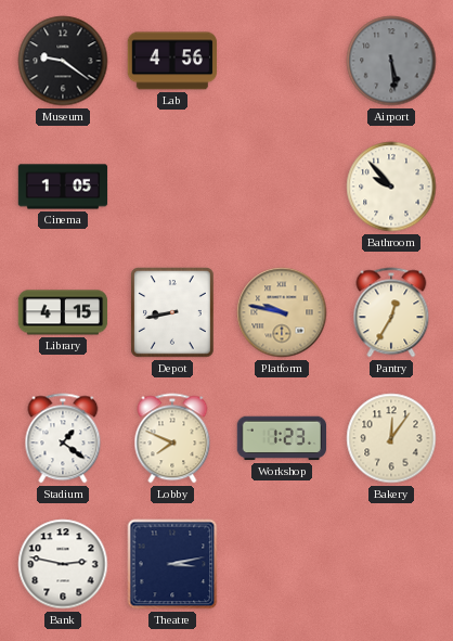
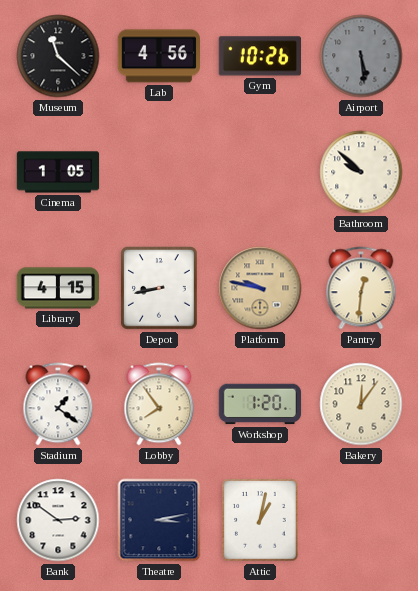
Museum: 9:21 -> 11:22 (58, 56)
Gym: none -> 10:26 (259, 56)
Bathroom: 9:53 -> 9:52 (361, 172)
Pantry: 12:35 -> 12:31 (361, 288)
Lobby: 7:49 -> 7:54 (159, 404)
Workshop: 1:23 -> 1:20 (260, 404)
Bank: 2:47 -> 2:51 (58, 520)
Attic: none -> 1:02 (261, 520)
